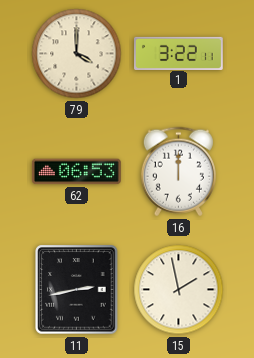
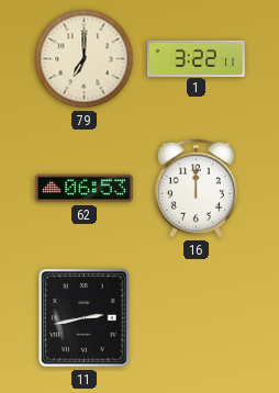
79: 4:00 -> 7:00 (85, 59)
15: 1:58 -> none (179, 290)
